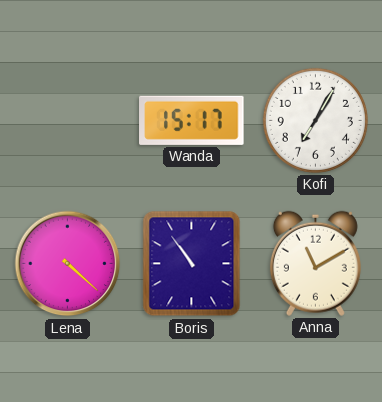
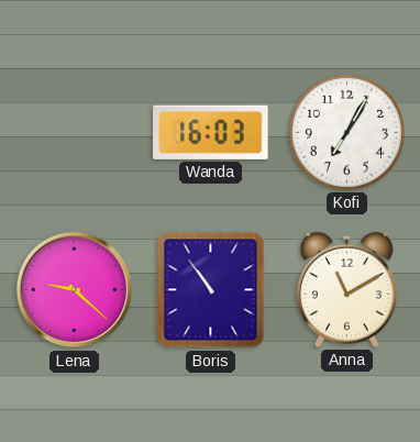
Wanda: 15:17 -> 16:03 (211, 132)
Lena: 4:22 -> 9:22 (75, 290)
